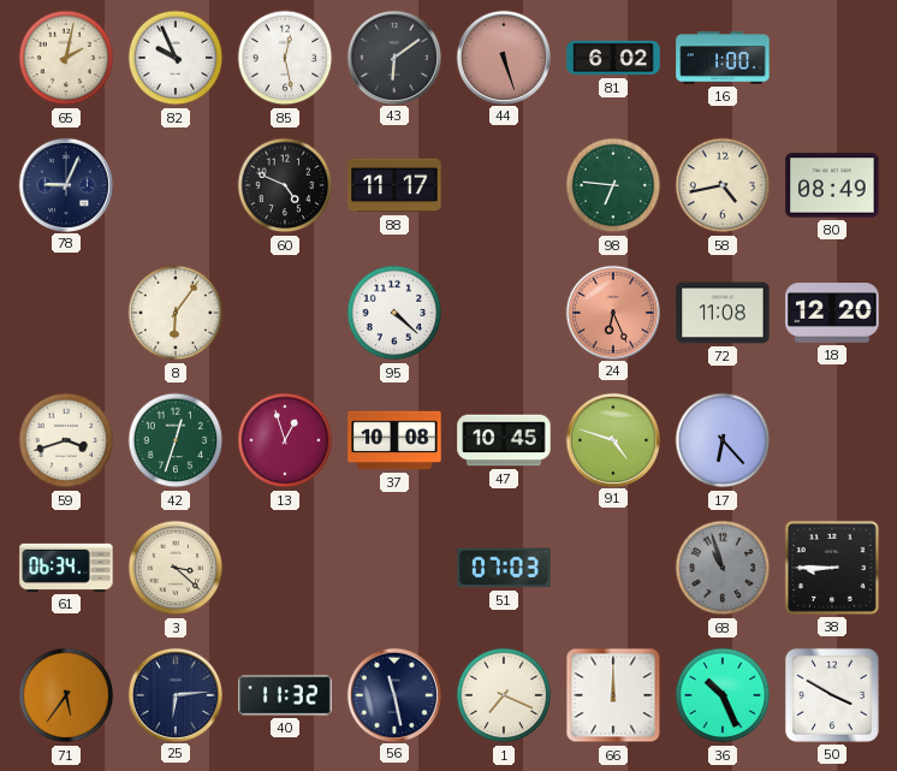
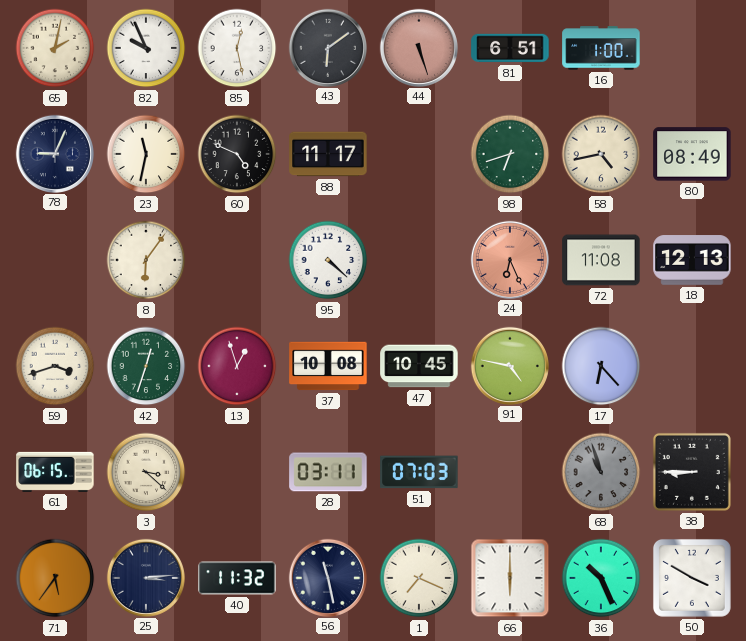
81: 6:02 -> 6:51 (510, 48)
23: none -> 11:32 (146, 154)
98: 6:46 -> 6:42 (510, 154)
18: 12:20 -> 12:13 (692, 260)
91: 4:48 -> 4:47 (509, 365)
61: 06:34 -> 06:15 (55, 472)
28: none -> 03:11 (328, 472)
25: 6:14 -> 3:14 (145, 577)
66: 12:00 -> 6:00 (510, 578)
